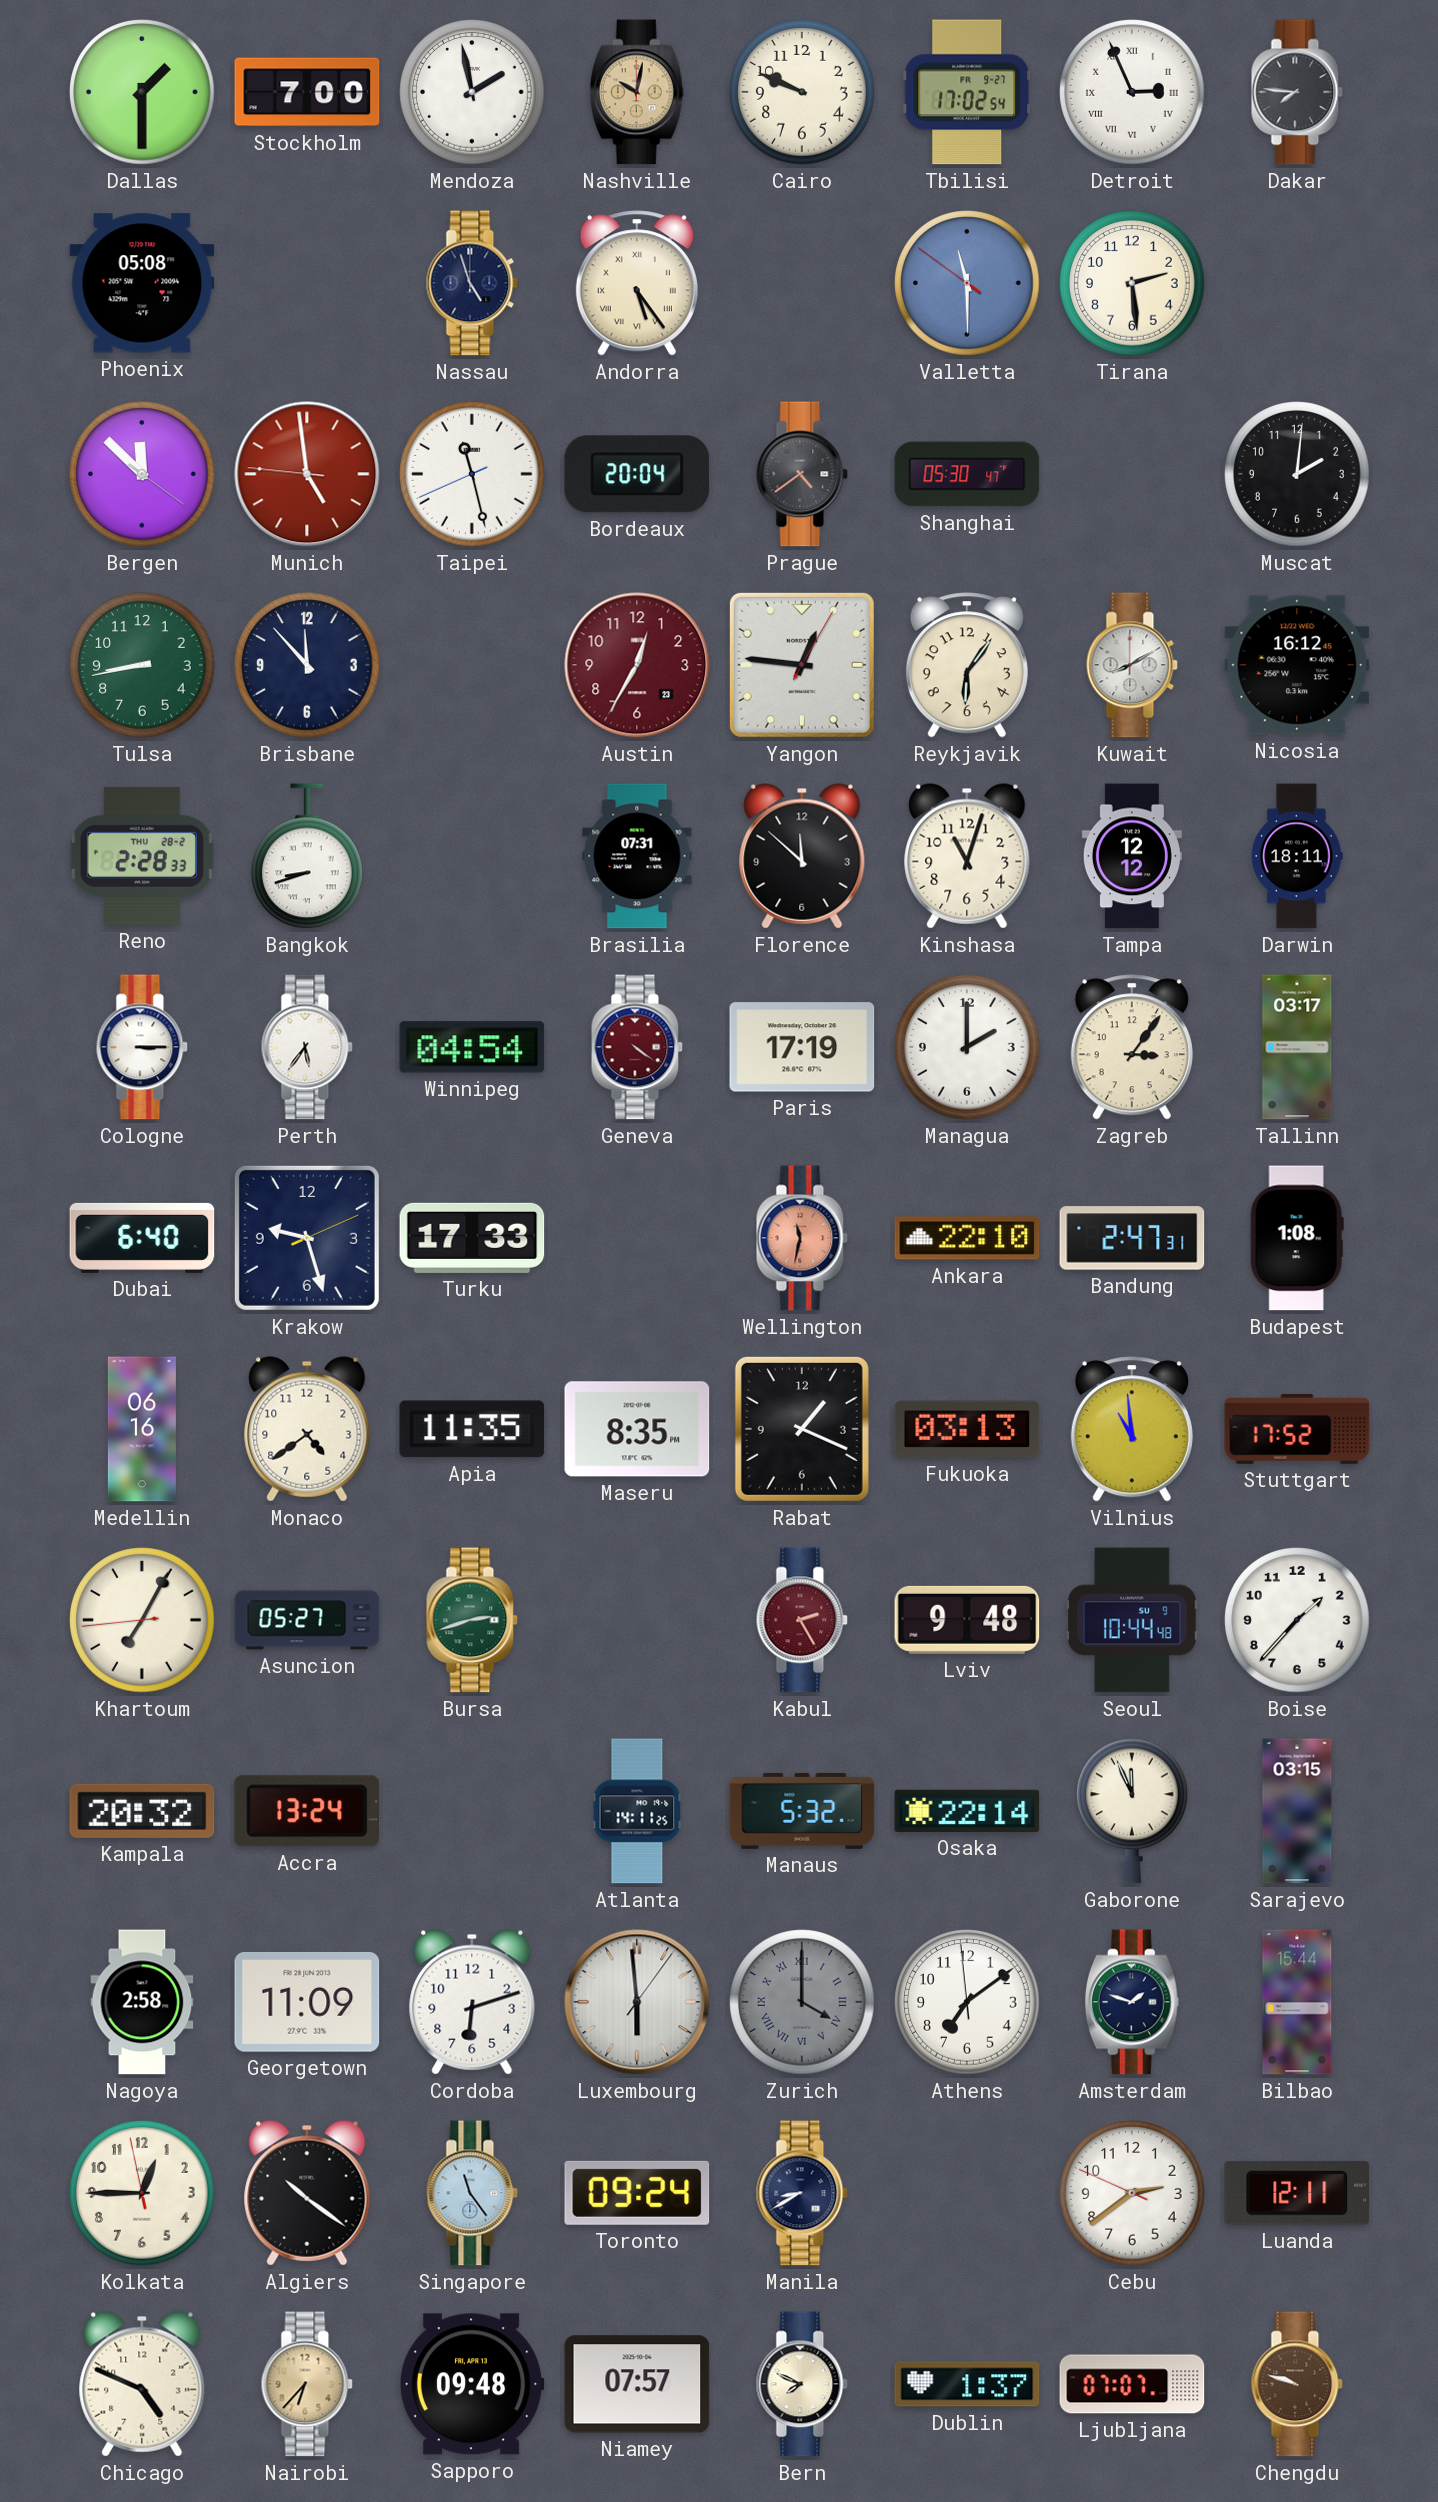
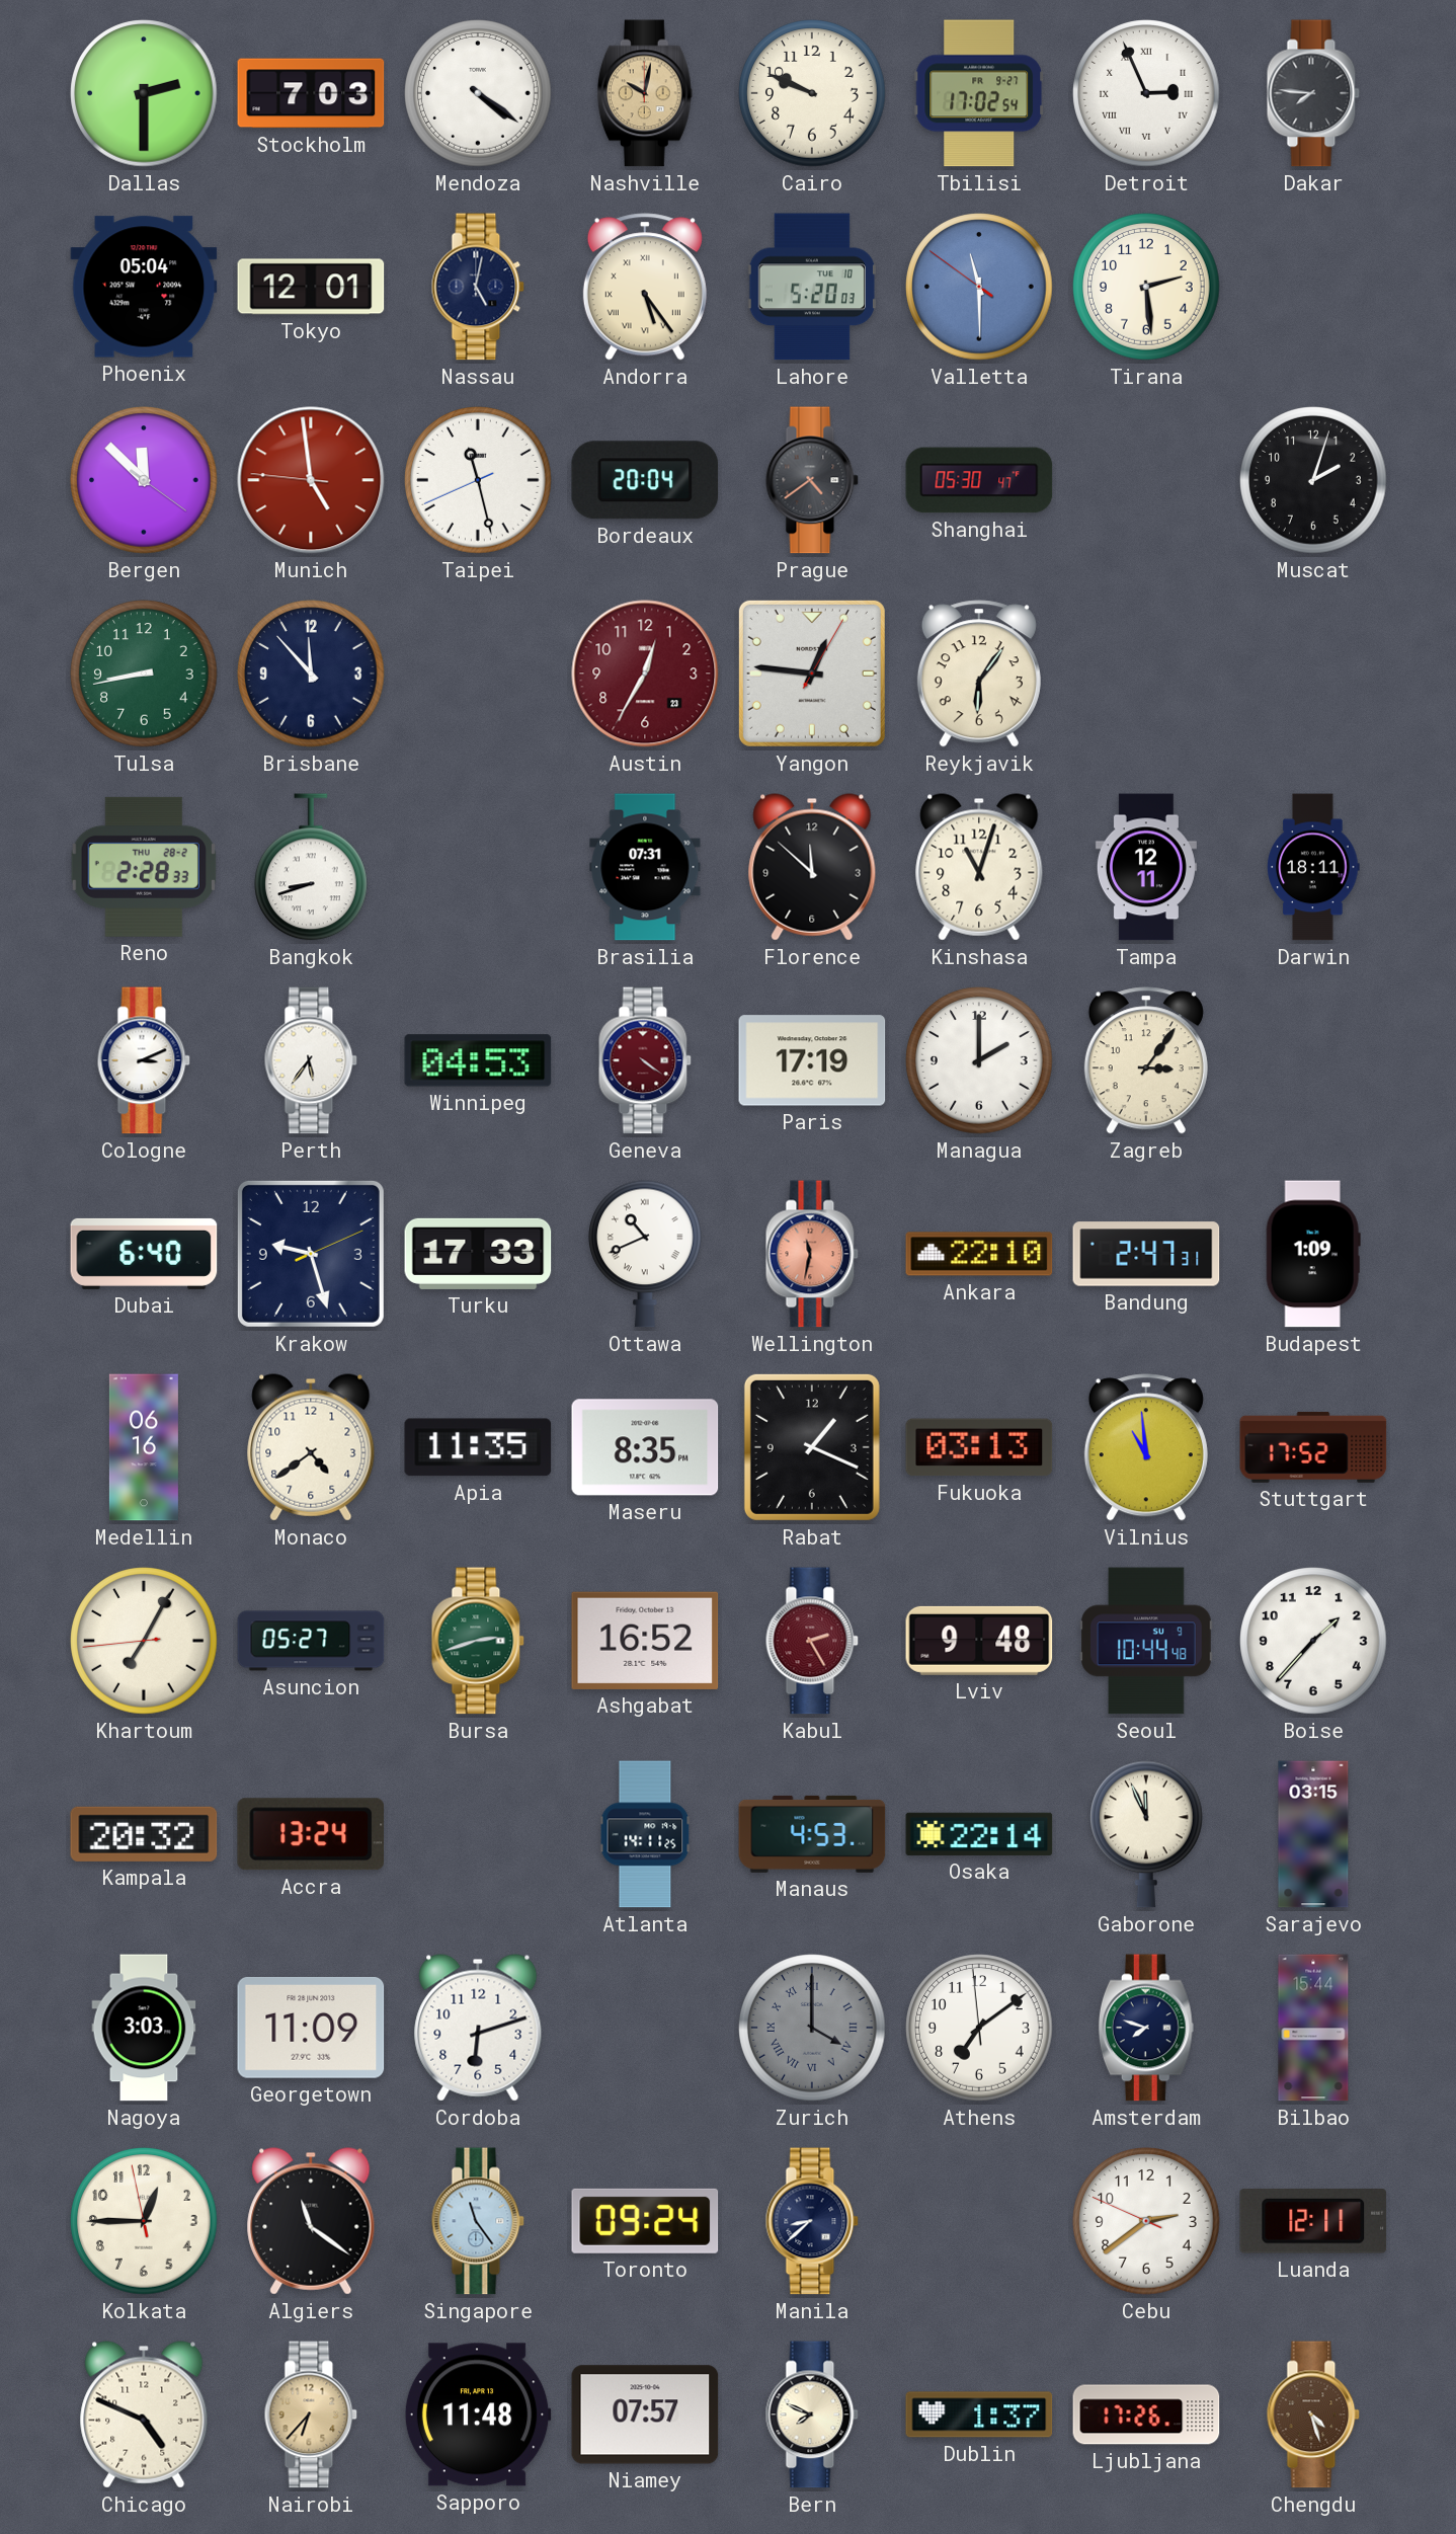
Dallas: 1:30 -> 2:30 (144, 93)
Stockholm: 7:00 -> 7:03 (311, 93)
Mendoza: 1:58 -> 4:21 (478, 93)
Phoenix: 05:08 -> 05:04 (144, 287)
Tokyo: none -> 12:01 (311, 287)
Nassau: 4:57 -> 5:02 (478, 287)
Lahore: none -> 5:20 (812, 287)
Muscat: 2:01 -> 2:03 (1313, 480)
Kuwait: 8:10 -> none (1132, 665)
Nicosia: 16:12 -> none (1297, 665)
Tampa: 12:12 -> 12:11 (1146, 867)
Cologne: 3:15 -> 3:11 (144, 1060)
Winnipeg: 04:54 -> 04:53 (478, 1060)
Tallinn: 03:17 -> none (1297, 1047)
Ottawa: none -> 10:41 (646, 1254)
Budapest: 1:08 -> 1:09 (1313, 1254)
Ashgabat: none -> 16:52 (645, 1641)
Manaus: 5:32 -> 4:53 (812, 1834)
Nagoya: 2:58 -> 3:03 (144, 2028)
Luxembourg: 5:59 -> none (637, 2002)
Amsterdam: 1:48 -> 7:48 (1146, 2028)
Algiers: 10:21 -> 11:21 (311, 2221)
Manila: 8:40 -> 8:38 (812, 2221)
Sapporo: 09:48 -> 11:48 (478, 2414)
Ljubljana: 07:07 -> 17:26 (1146, 2414)
Chengdu: 9:48 -> 4:27 (1313, 2414)
